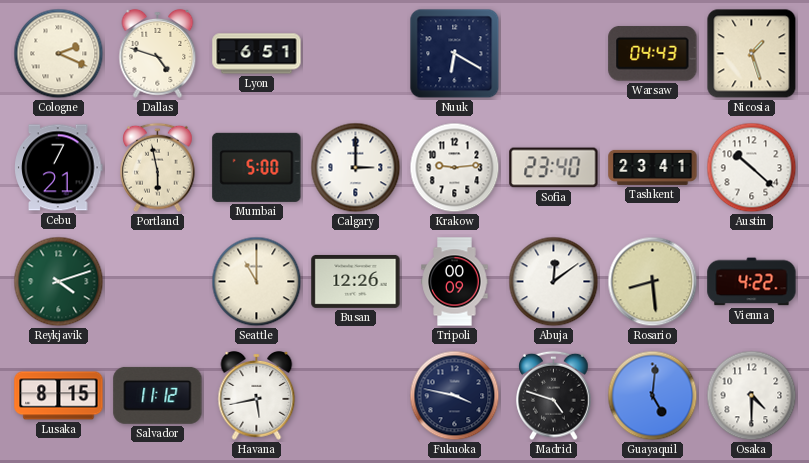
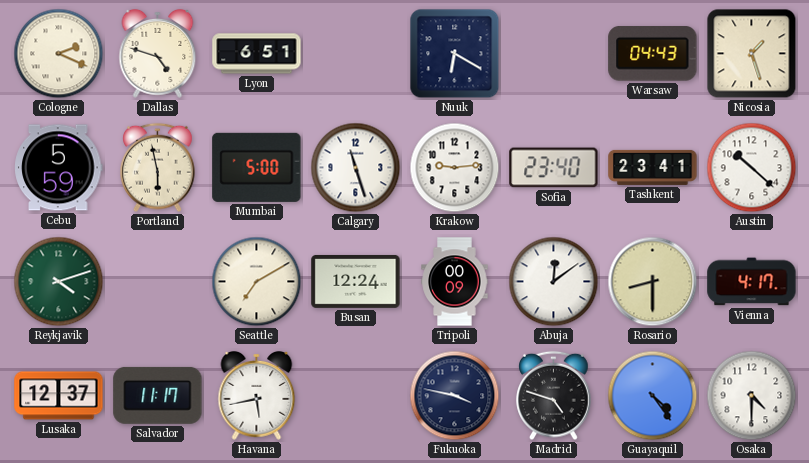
Cebu: 7:21 -> 5:59 (59, 168)
Calgary: 3:00 -> 11:27 (356, 168)
Seattle: 11:00 -> 7:10 (257, 282)
Busan: 12:26 -> 12:24 (356, 281)
Rosario: 8:29 -> 8:30 (653, 282)
Vienna: 4:22 -> 4:17 (752, 282)
Lusaka: 8:15 -> 12:37 (59, 396)
Salvador: 11:12 -> 11:17 (158, 395)
Guayaquil: 5:01 -> 4:24 (653, 396)
